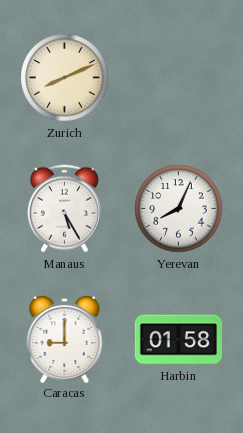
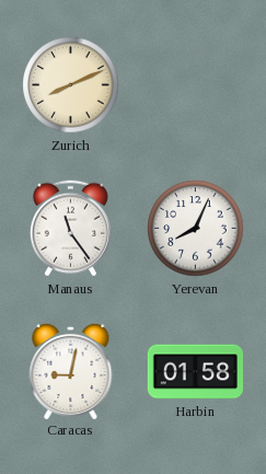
Manaus: 5:25 -> 11:24 (70, 229)
Caracas: 9:00 -> 9:02 (71, 370)
